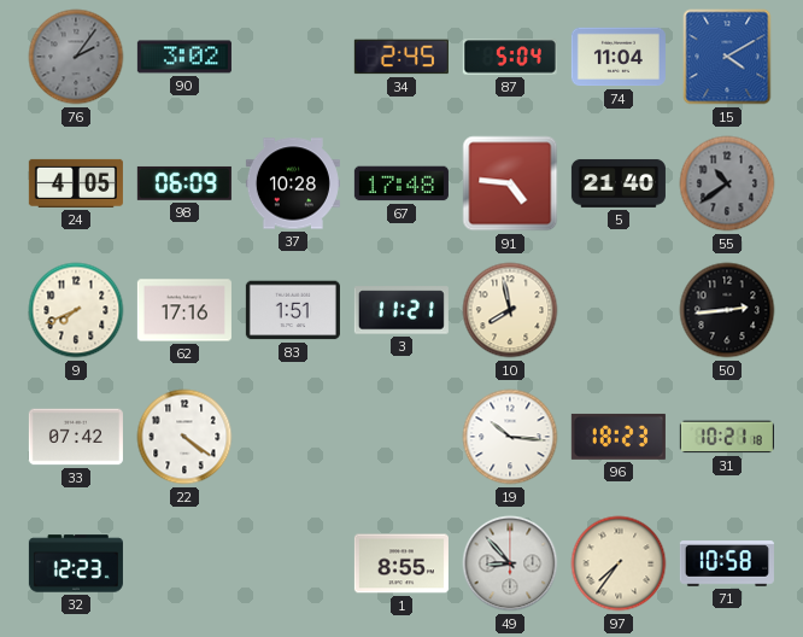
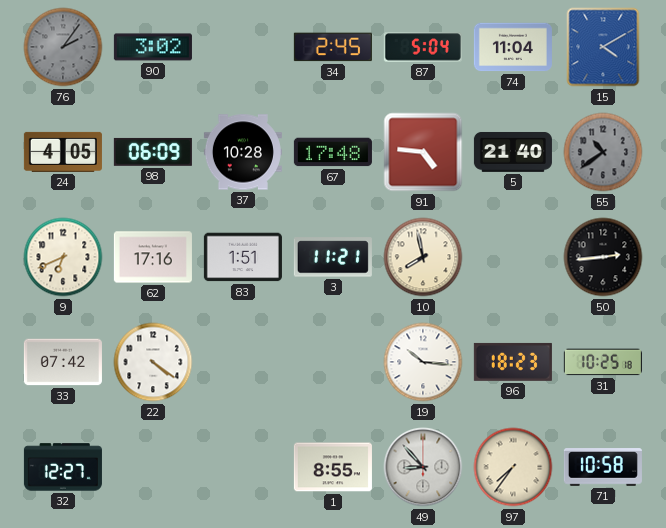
9: 7:41 -> 6:41 (63, 257)
31: 10:21 -> 10:25 (603, 362)
32: 12:23 -> 12:27 (63, 467)
